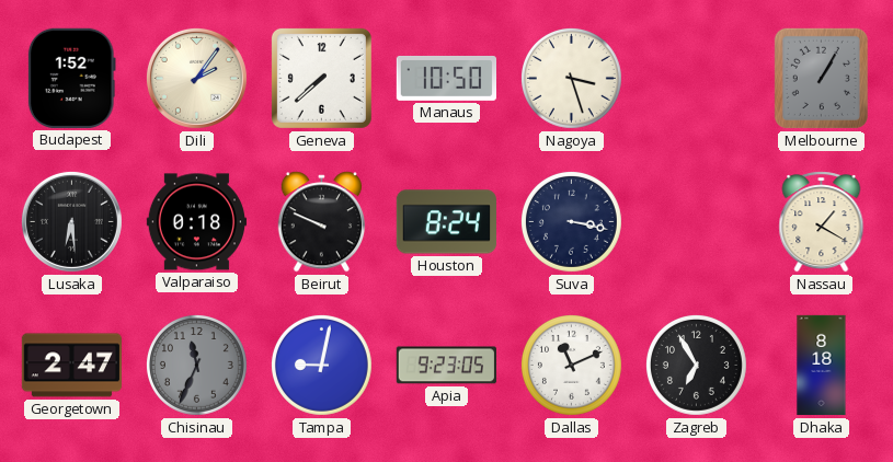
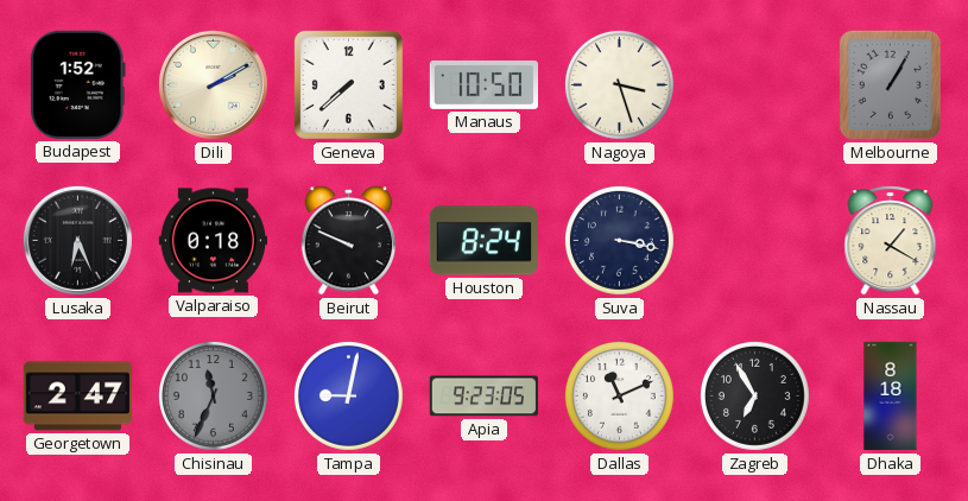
Dili: 2:06 -> 2:10 (213, 84)
Lusaka: 6:29 -> 6:26 (77, 240)
